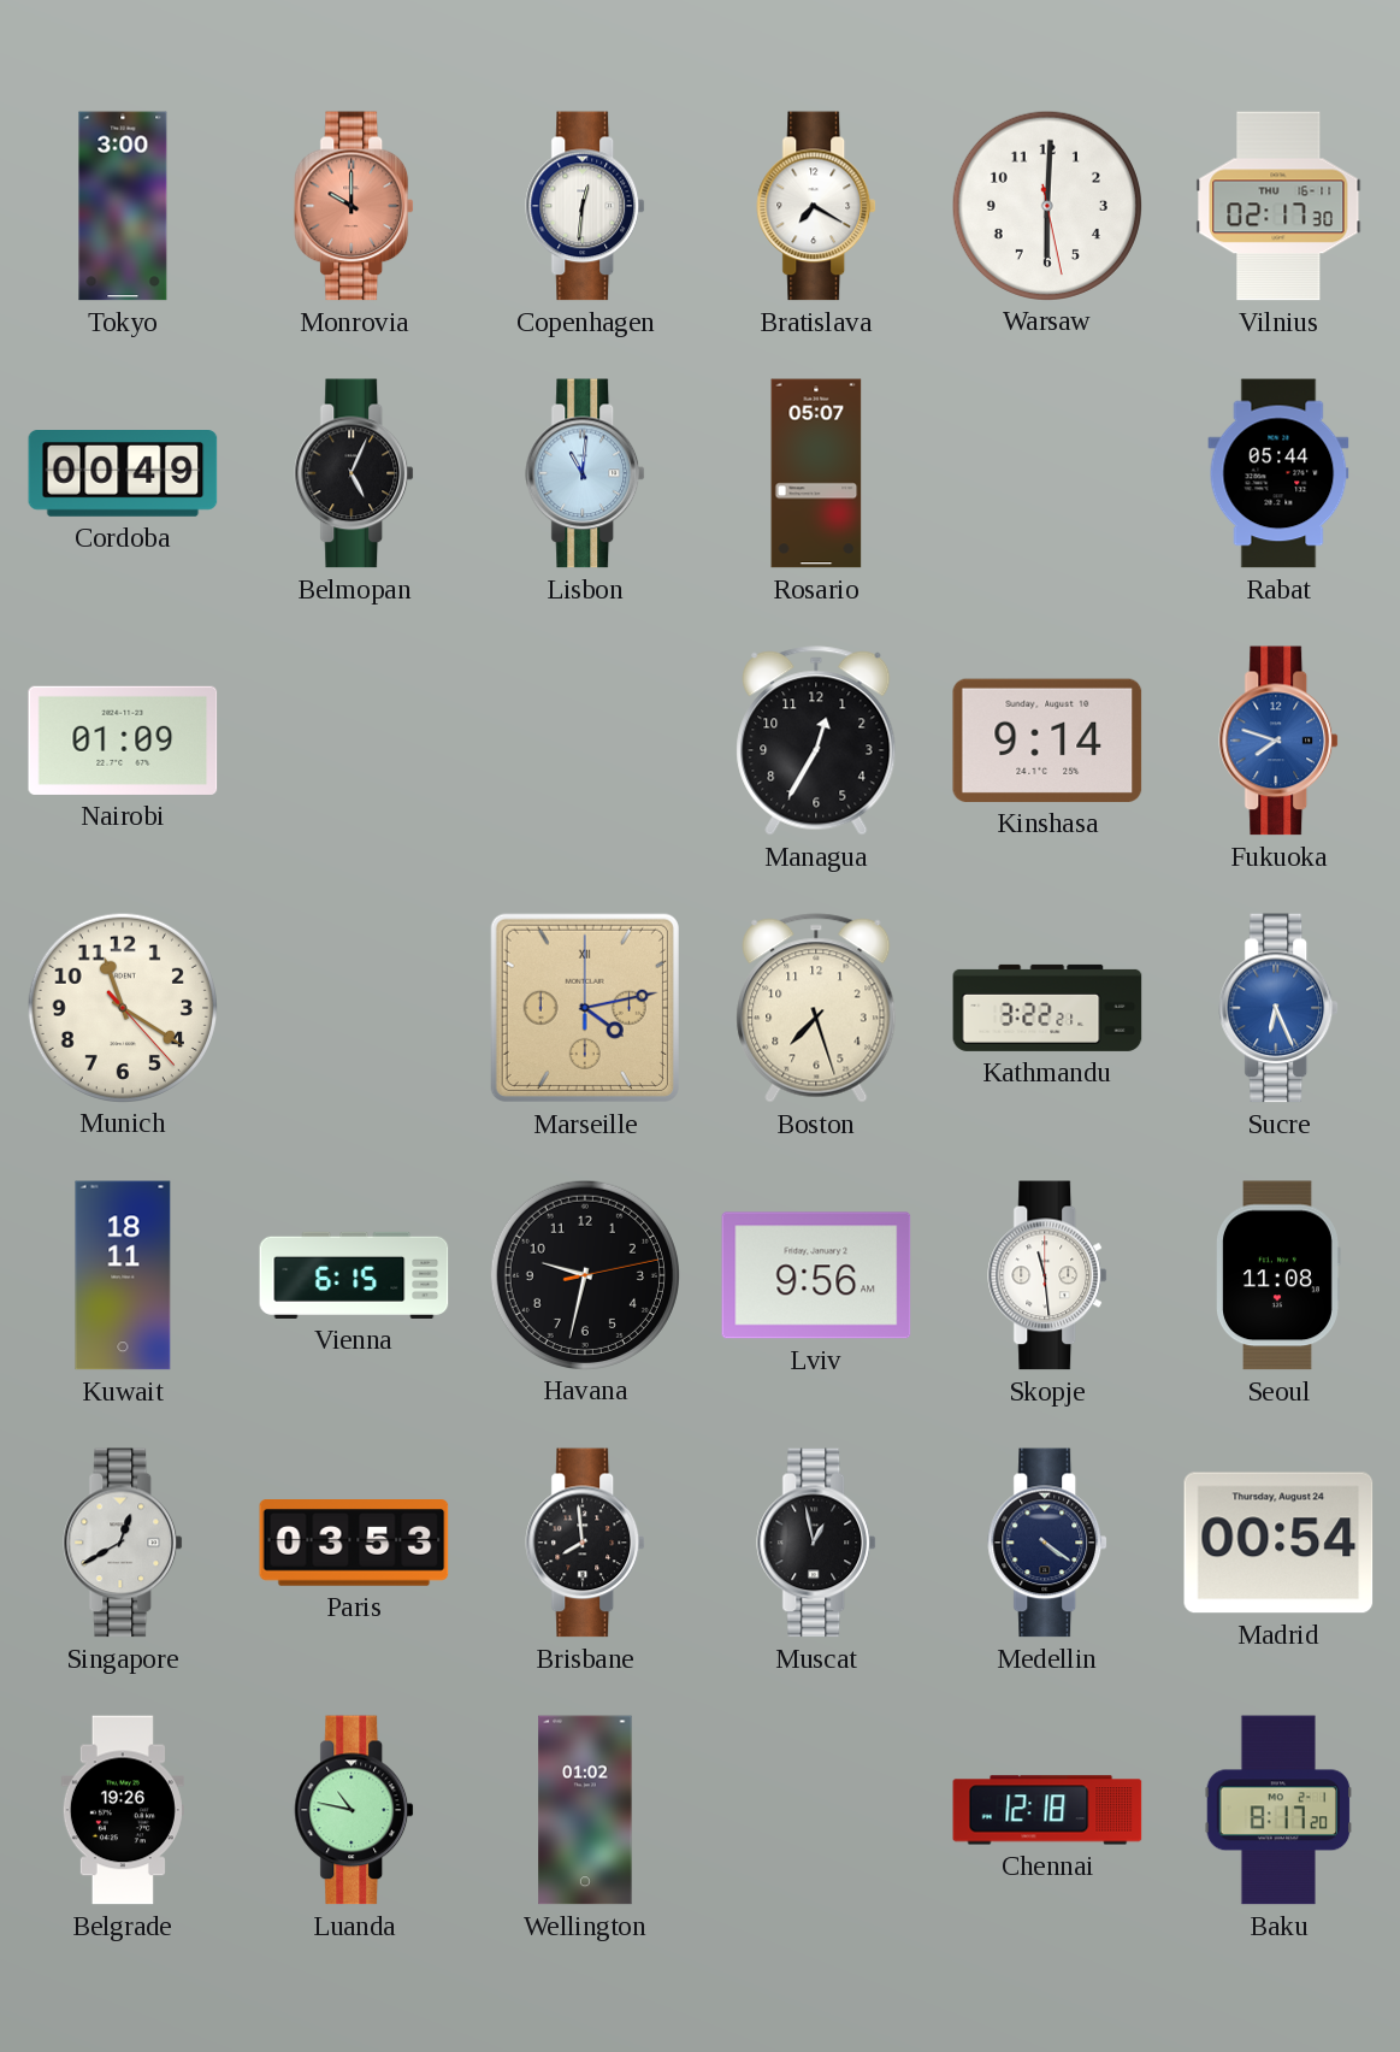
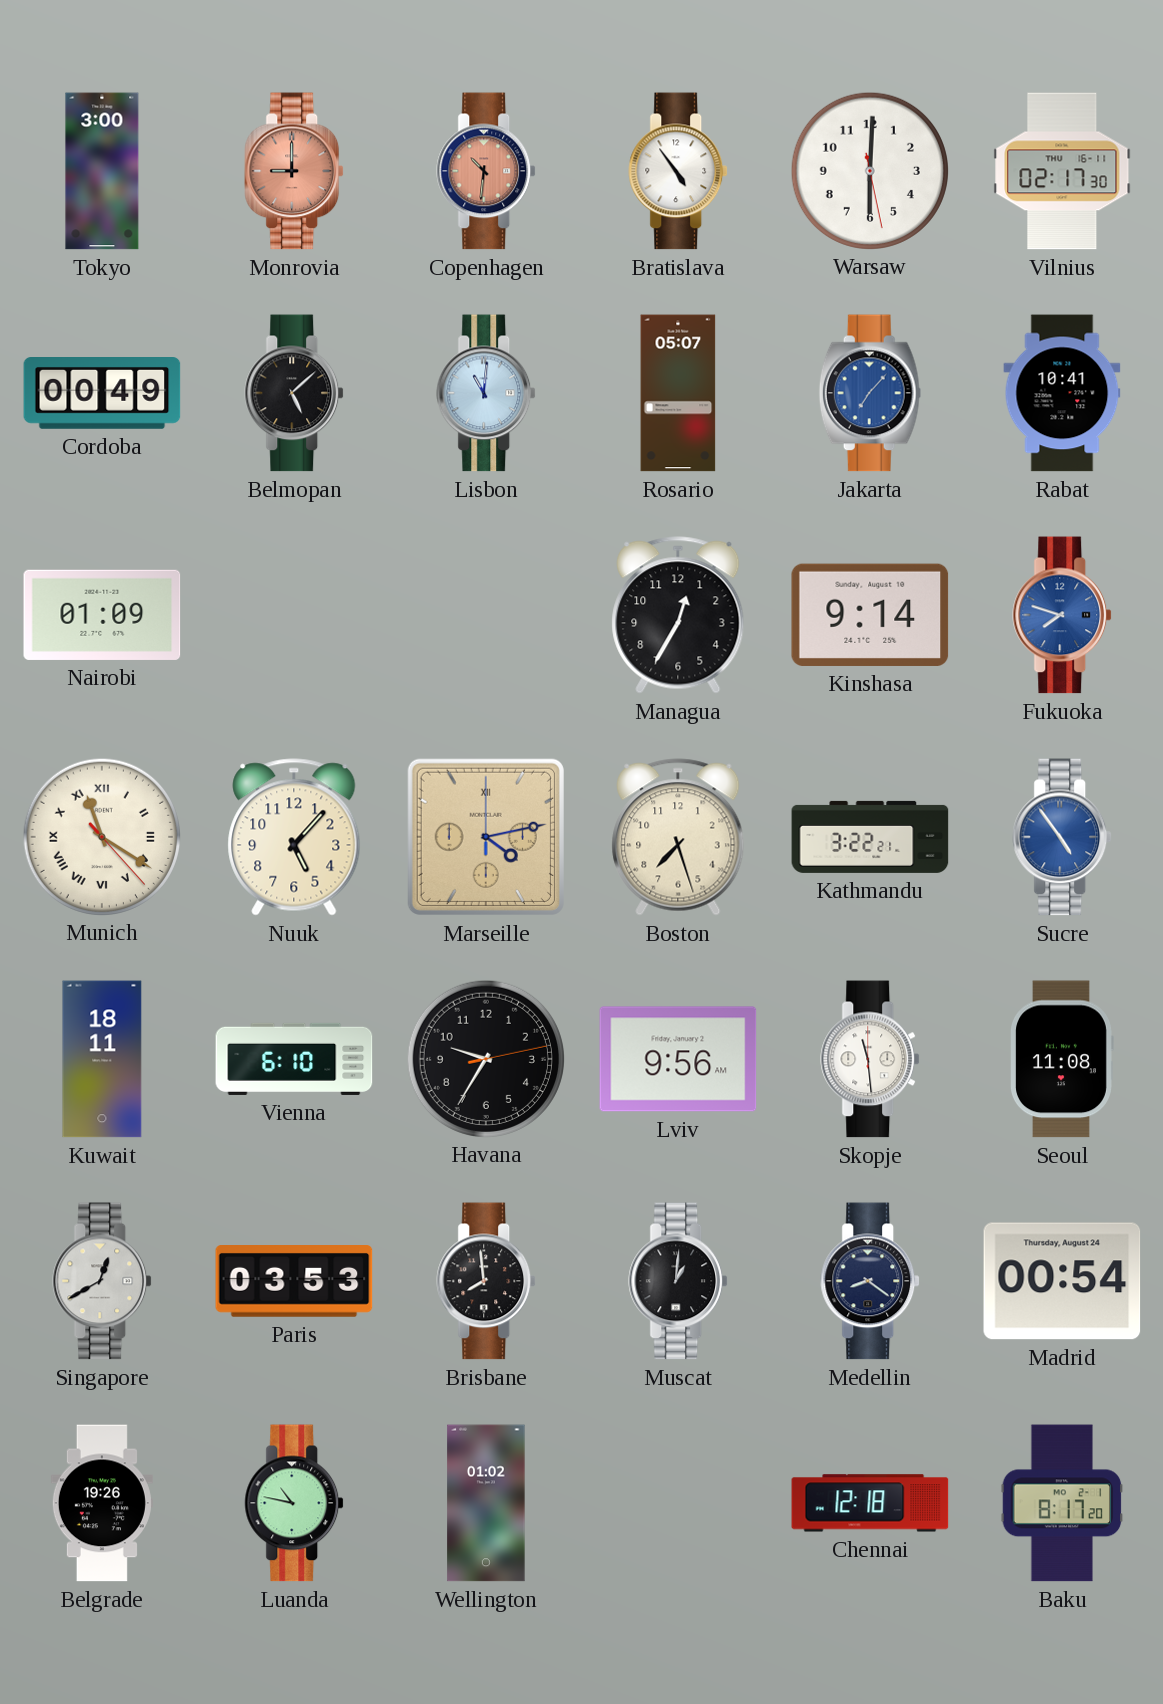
Monrovia: 10:00 -> 9:00 (295, 171)
Copenhagen: 12:31 -> 10:31 (487, 171)
Copenhagen dial: white -> salmon (487, 171)
Bratislava: 7:20 -> 4:54 (679, 171)
Belmopan: 5:04 -> 5:08 (295, 393)
Jakarta: none -> 7:07 (870, 393)
Rabat: 05:44 -> 10:41 (1062, 393)
Munich numerals: Arabic -> Roman (101, 836)
Nuuk: none -> 5:07 (294, 837)
Sucre: 6:26 -> 4:54 (1063, 837)
Vienna: 6:15 -> 6:10 (294, 1059)
Havana: 9:32 -> 9:35 (485, 1058)
Muscat: 12:58 -> 1:01 (679, 1281)
Medellin: 4:21 -> 8:21 (871, 1281)
